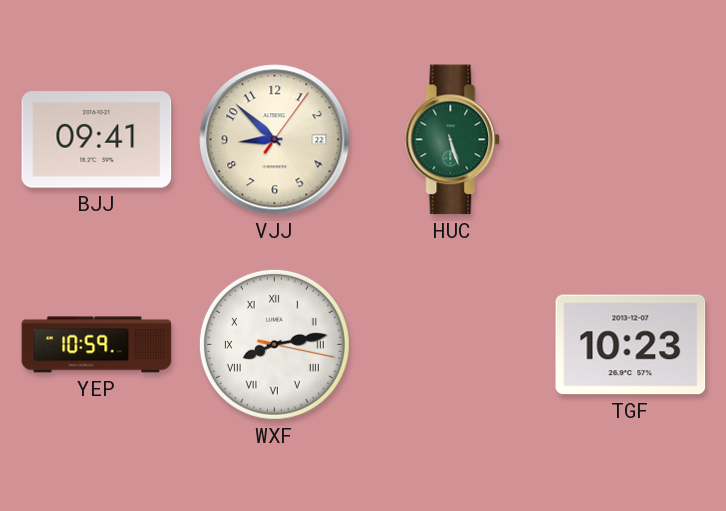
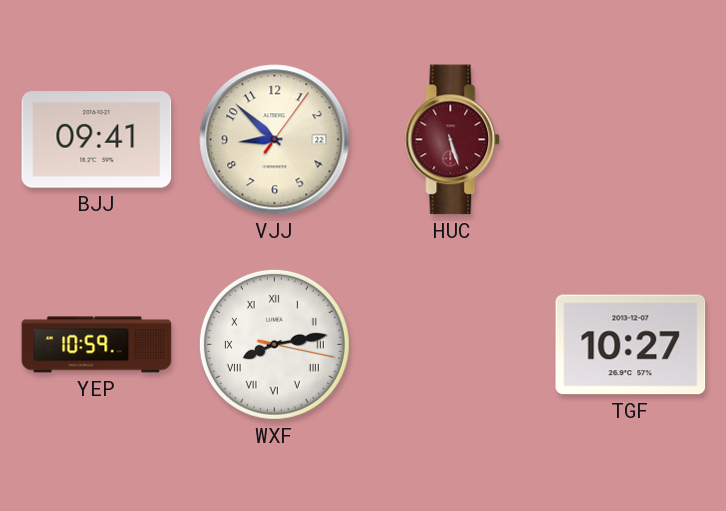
HUC dial: green -> burgundy (453, 140)
TGF: 10:23 -> 10:27 (631, 345)
